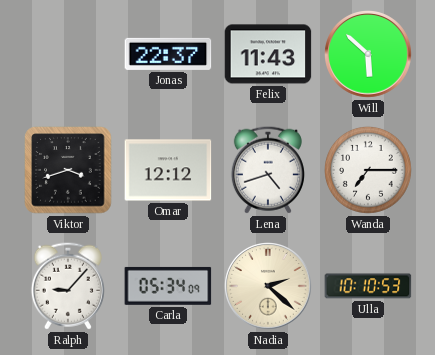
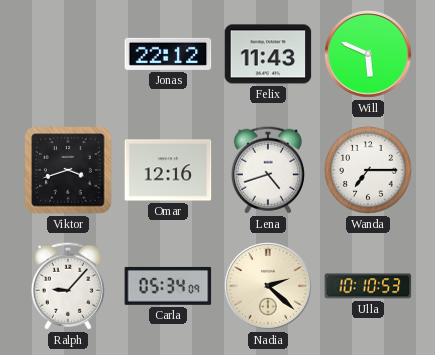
Jonas: 22:37 -> 22:12 (168, 54)
Will: 5:52 -> 5:49 (369, 55)
Omar: 12:12 -> 12:16 (168, 170)
